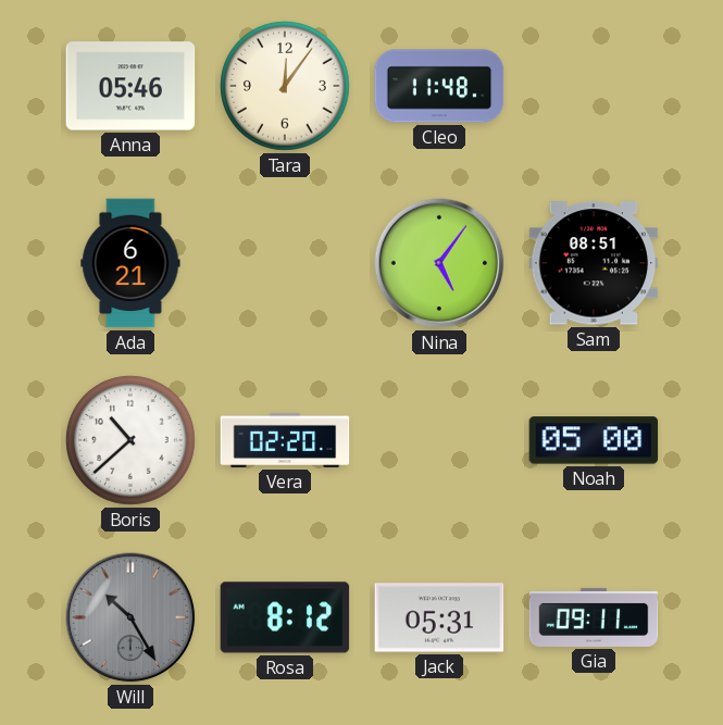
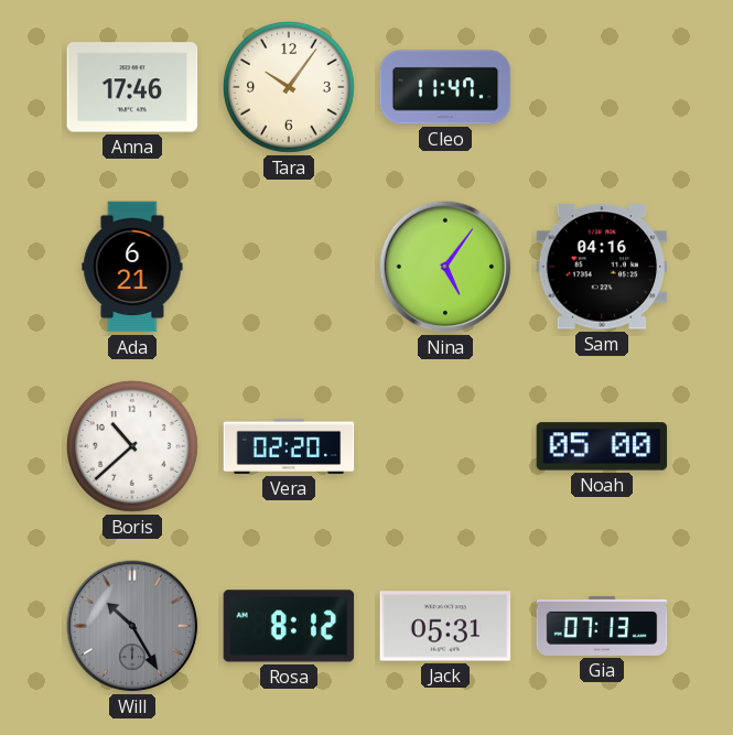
Anna: 05:46 -> 17:46 (132, 87)
Tara: 12:06 -> 10:06 (289, 87)
Cleo: 11:48 -> 11:47 (445, 87)
Sam: 08:51 -> 04:16 (602, 267)
Gia: 09:11 -> 07:13 (602, 626)
